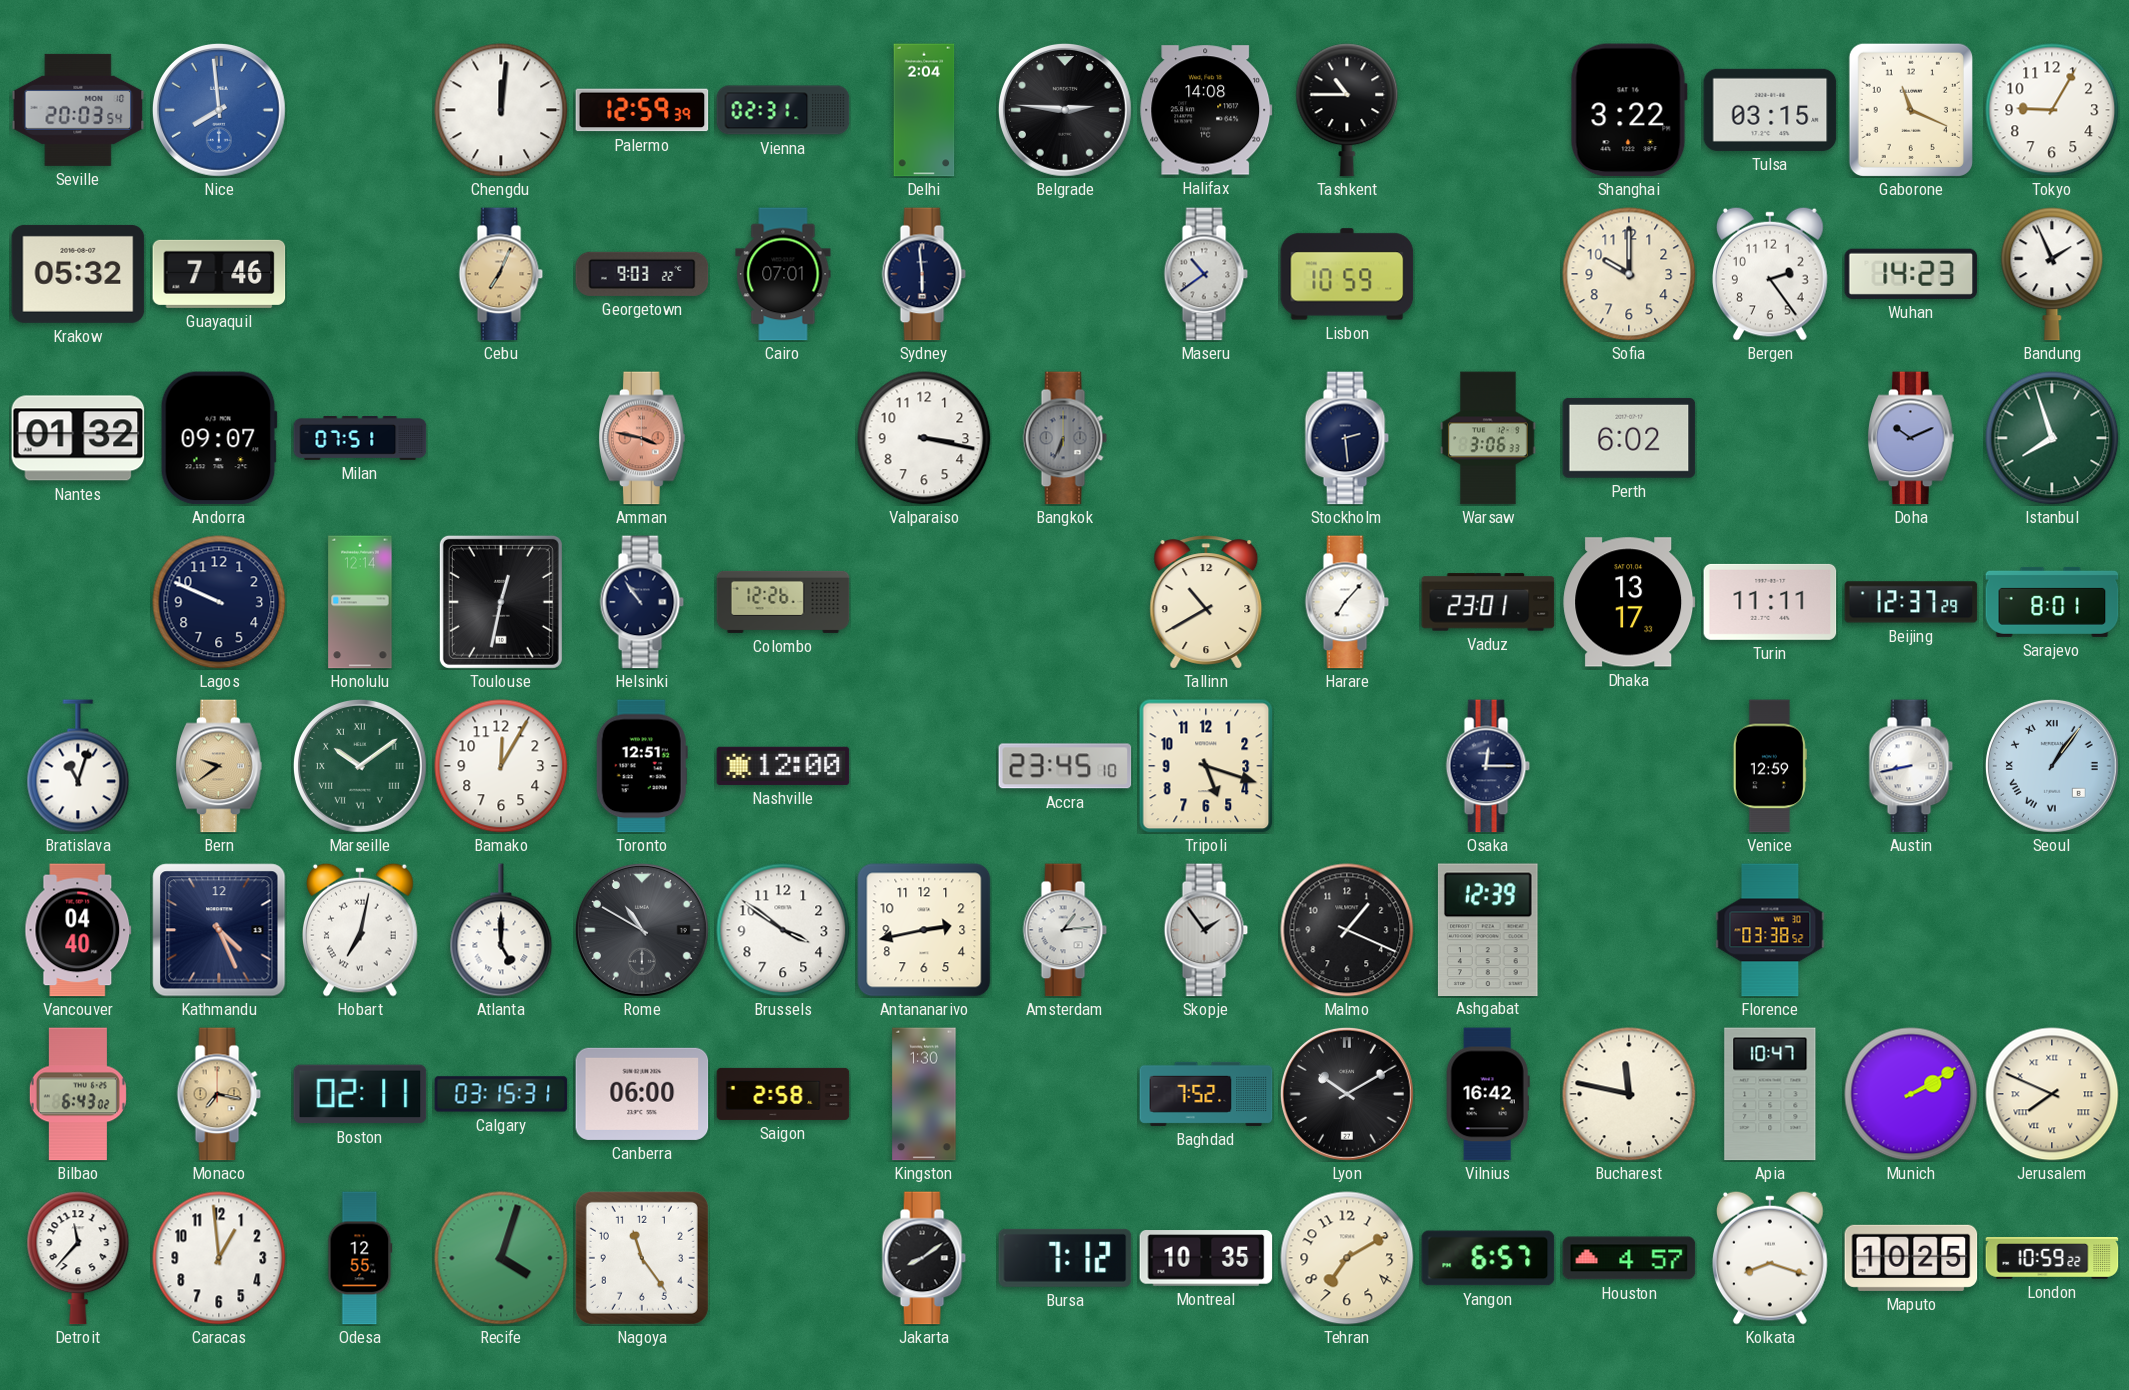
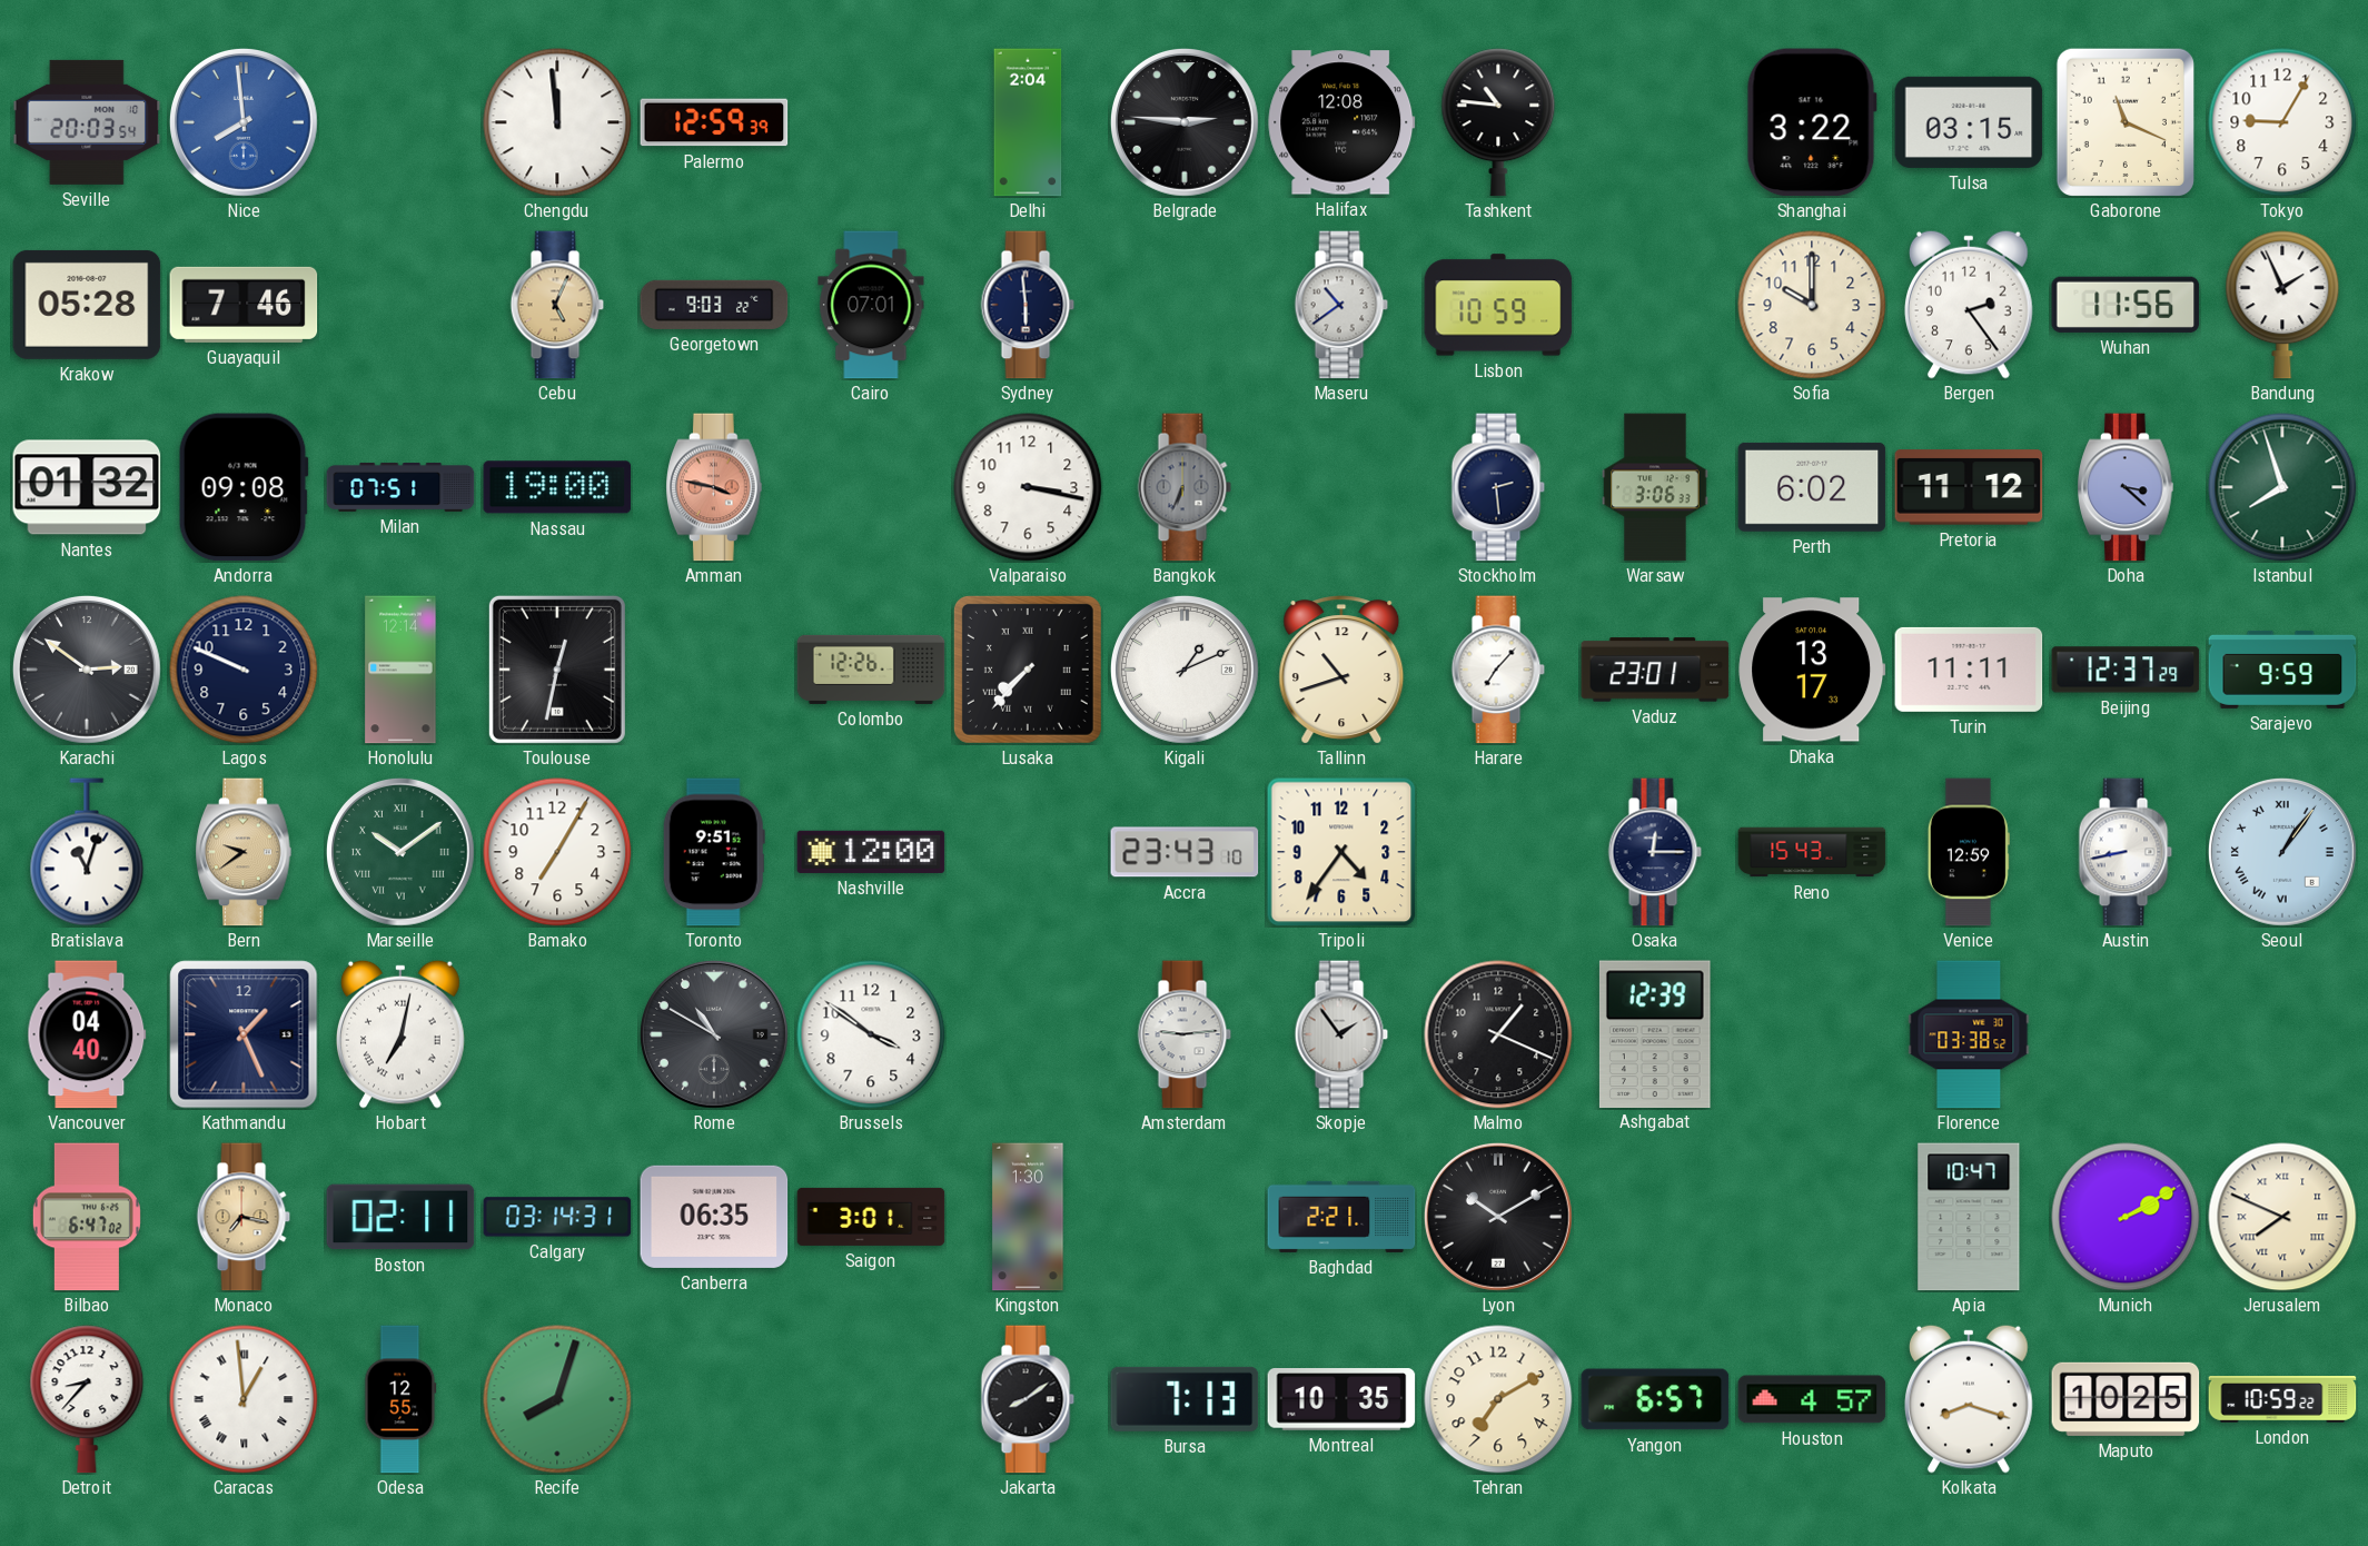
Chengdu: 12:01 -> 11:59 (557, 122)
Vienna: 02:31 -> none (783, 110)
Halifax: 14:08 -> 12:08 (1341, 122)
Tashkent: 10:45 -> 10:46 (1498, 122)
Krakow: 05:32 -> 05:28 (87, 305)
Cebu: 7:04 -> 5:04 (557, 305)
Wuhan: 14:23 -> 11:56 (2126, 305)
Andorra: 09:07 -> 09:08 (244, 487)
Nassau: none -> 19:00 (557, 487)
Pretoria: none -> 11:12 (1969, 487)
Doha: 10:11 -> 3:22 (2127, 487)
Karachi: none -> 2:51 (87, 670)
Helsinki: 10:54 -> none (642, 602)
Lusaka: none -> 7:37 (1028, 670)
Kigali: none -> 1:11 (1185, 670)
Tallinn: 10:40 -> 10:42 (1341, 670)
Sarajevo: 8:01 -> 9:59 (2282, 670)
Bamako: 12:05 -> 7:05 (557, 852)
Toronto: 12:51 -> 9:51 (714, 852)
Accra: 23:45 -> 23:43 (1185, 852)
Tripoli: 5:18 -> 4:36 (1341, 852)
Reno: none -> 15:43 (1812, 852)
Kathmandu: 4:26 -> 1:26 (244, 1034)
Atlanta: 5:00 -> none (501, 930)
Antananarivo: 2:43 -> none (924, 930)
Amsterdam: 1:14 -> 9:14 (1185, 1034)
Bilbao: 6:43 -> 6:47 (87, 1217)
Calgary: 03:15 -> 03:14 (557, 1217)
Canberra: 06:00 -> 06:35 (714, 1217)
Saigon: 2:58 -> 3:01 (871, 1217)
Baghdad: 7:52 -> 2:21 (1341, 1217)
Vilnius: 16:42 -> none (1488, 1094)
Bucharest: 11:47 -> none (1629, 1094)
Detroit: 11:37 -> 8:37 (87, 1399)
Caracas numerals: Arabic -> Roman (244, 1399)
Recife: 4:03 -> 8:03 (557, 1399)
Nagoya: 11:24 -> none (642, 1258)
Bursa: 7:12 -> 7:13 (1185, 1399)
